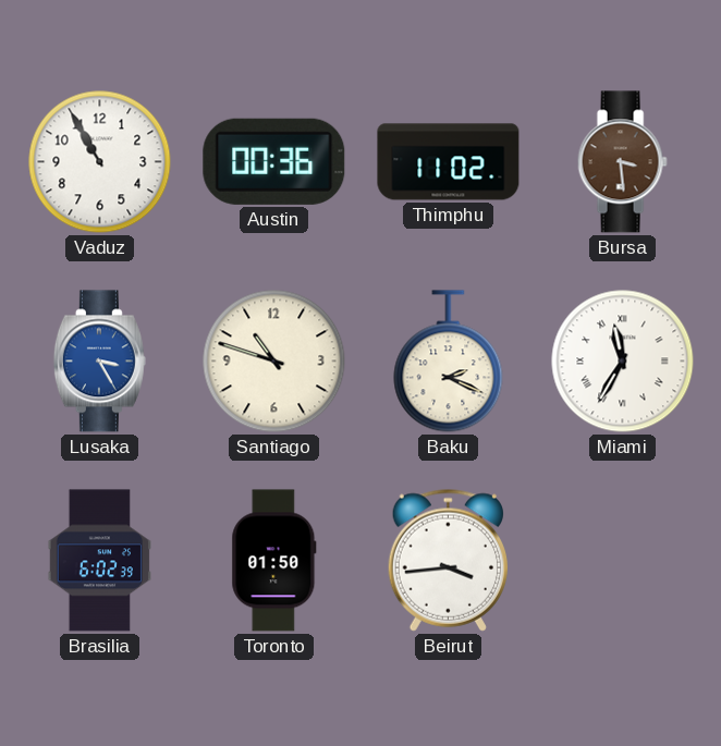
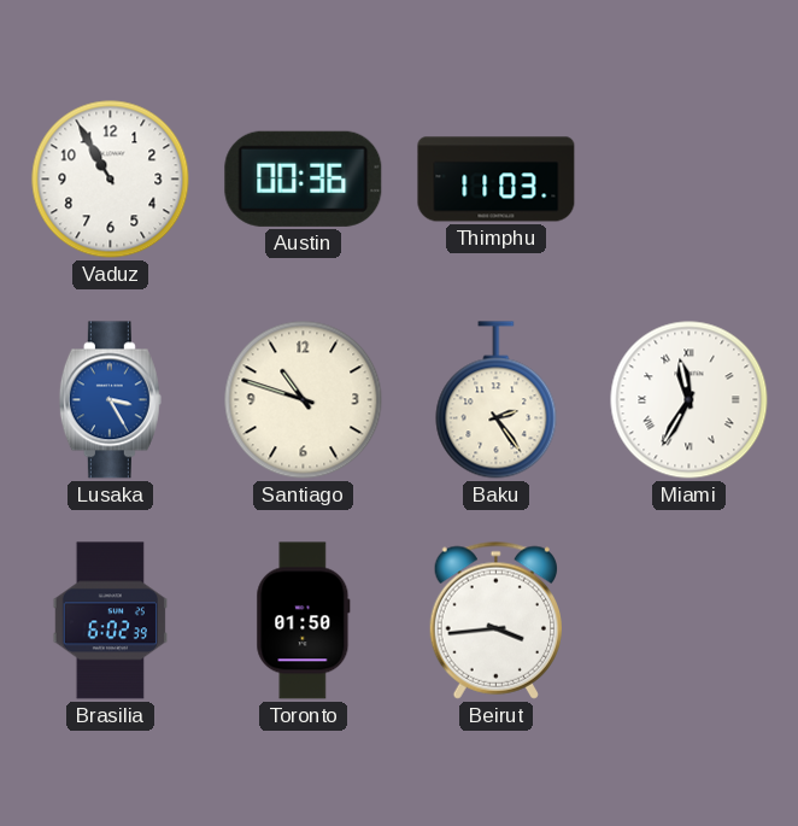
Thimphu: 11:02 -> 11:03 (497, 180)
Bursa: 3:29 -> none (622, 162)
Baku: 2:19 -> 2:24 (497, 400)
